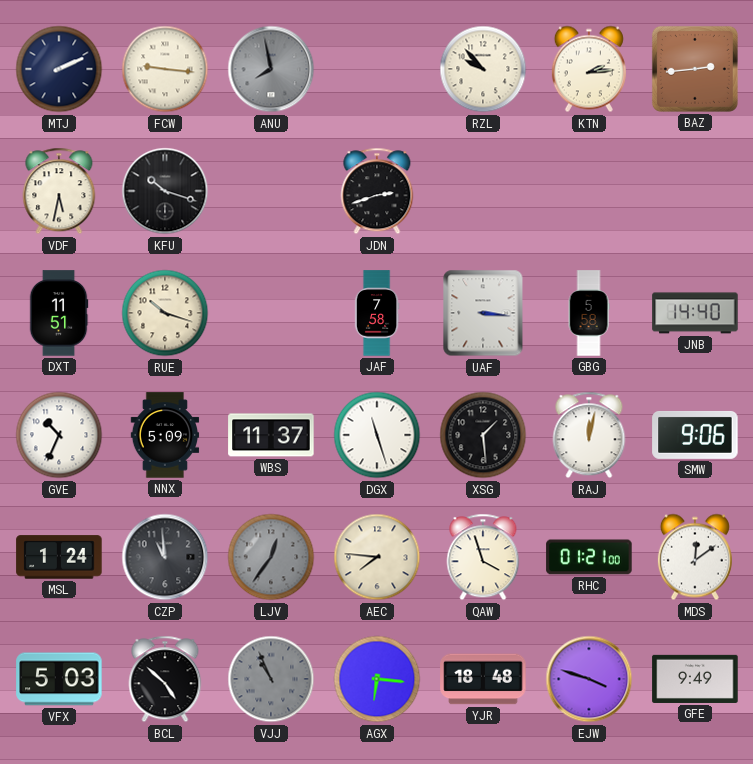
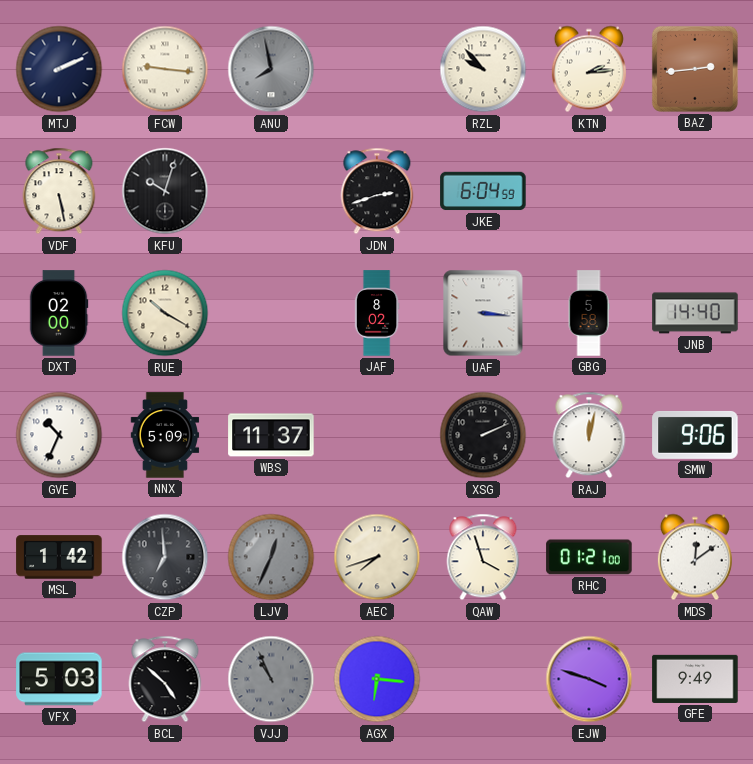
VDF: 5:32 -> 5:28 (59, 191)
KFU: 10:18 -> 10:03 (165, 191)
JKE: none -> 6:04 (483, 191)
DXT: 11:51 -> 02:00 (59, 313)
RUE: 10:18 -> 10:20 (165, 313)
JAF: 7:58 -> 8:02 (377, 313)
DGX: 11:27 -> none (377, 435)
XSG: 1:29 -> 2:11 (483, 435)
MSL: 1:24 -> 1:42 (59, 557)
CZP: 10:59 -> 6:59 (165, 557)
LJV: 12:36 -> 12:34 (271, 557)
AEC: 7:46 -> 7:42 (377, 557)
YJR: 18:48 -> none (483, 679)
